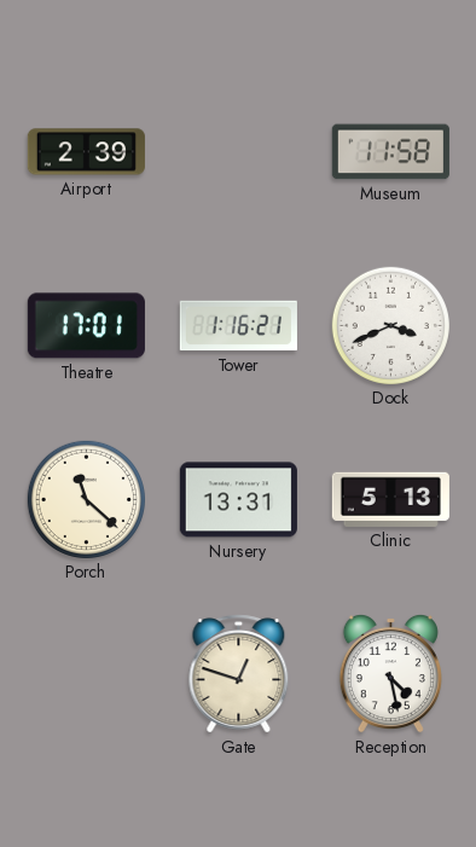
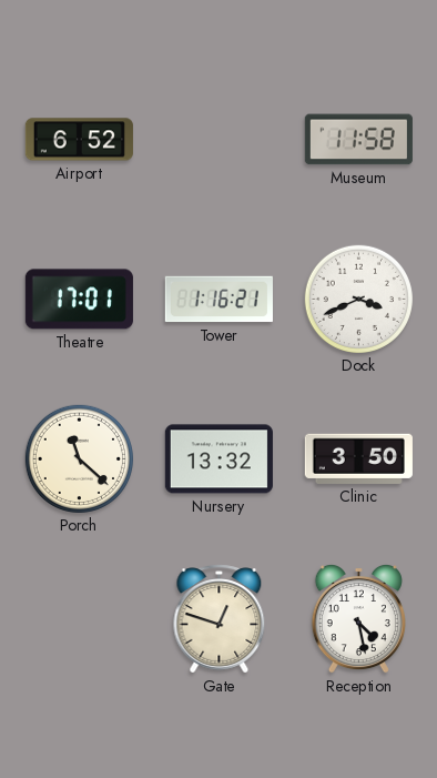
Airport: 2:39 -> 6:52 (79, 140)
Nursery: 13:31 -> 13:32 (218, 459)
Clinic: 5:13 -> 3:50 (358, 458)
